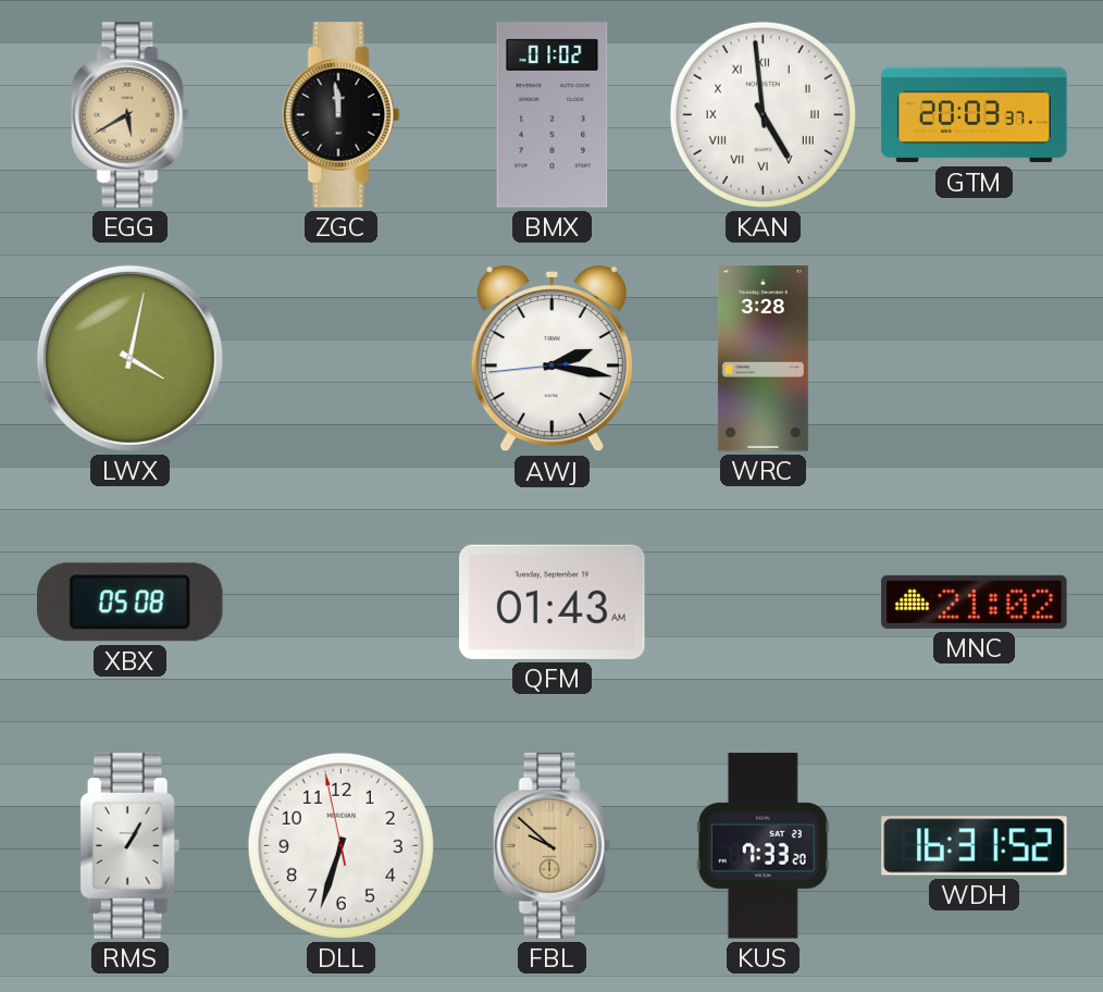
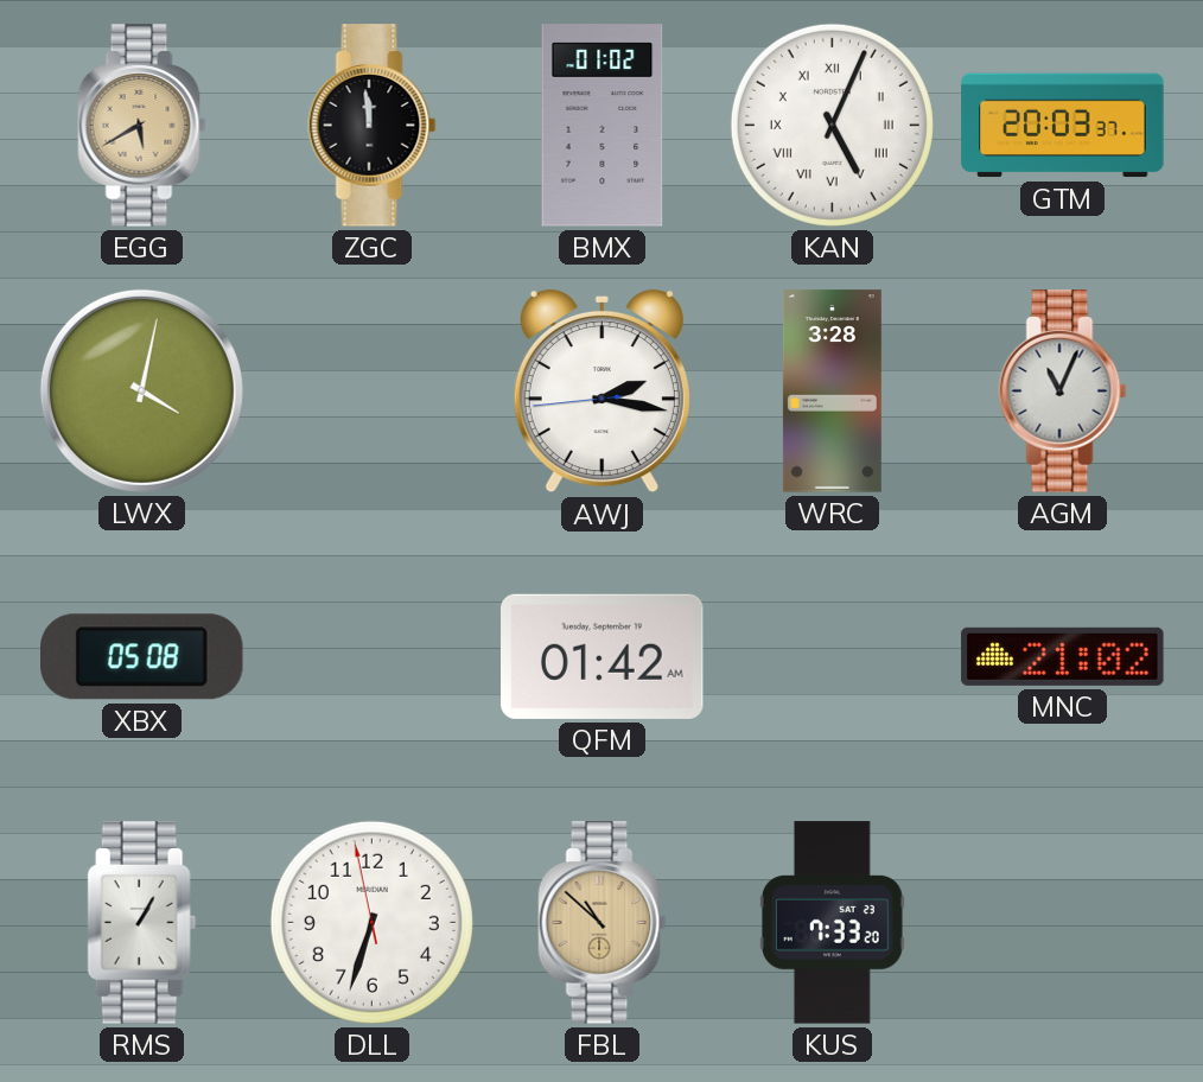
KAN: 4:59 -> 5:04 (832, 125)
AGM: none -> 11:04 (1063, 392)
QFM: 01:43 -> 01:42 (603, 656)
FBL: 9:52 -> 10:52 (603, 923)
WDH: 16:31 -> none (975, 846)
